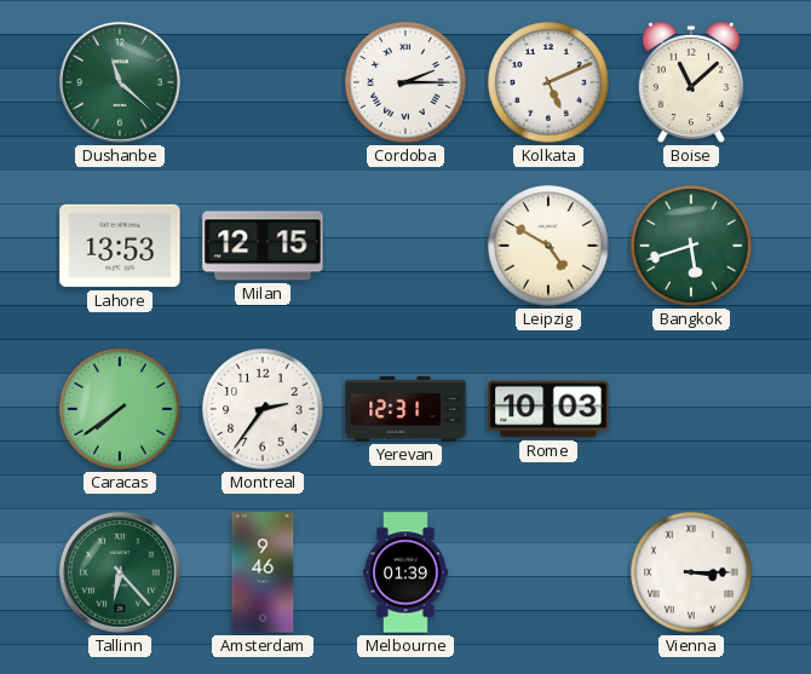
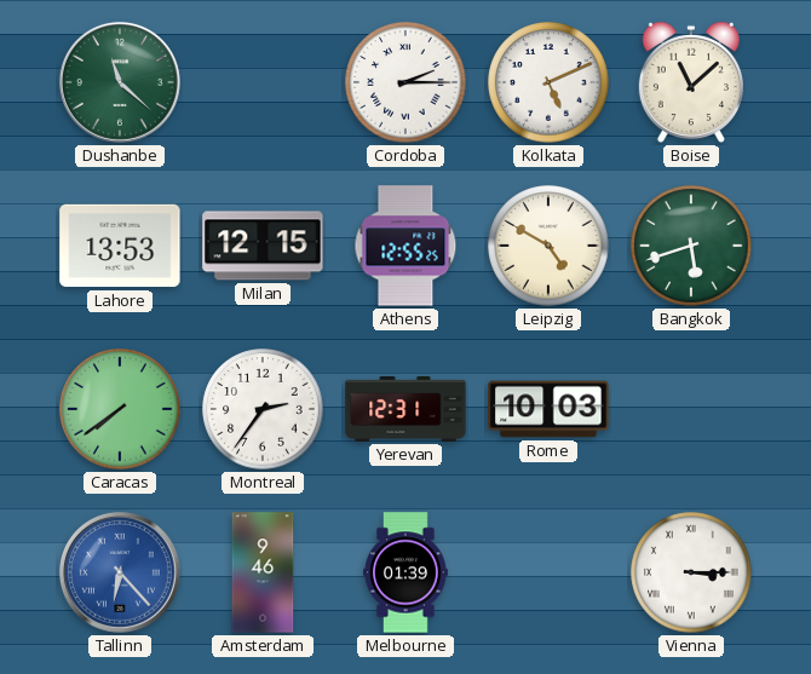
Athens: none -> 12:55 (405, 246)
Tallinn dial: green -> blue (120, 572)
